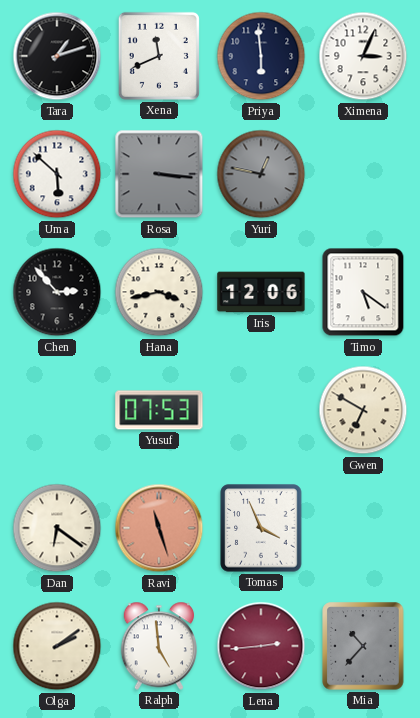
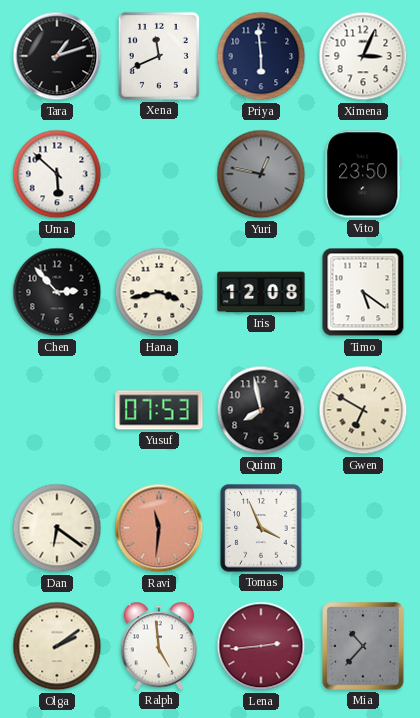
Rosa: 3:16 -> none (159, 174)
Vito: none -> 23:50 (363, 174)
Iris: 12:06 -> 12:08 (261, 292)
Quinn: none -> 7:58 (261, 410)
Ravi: 11:27 -> 11:31 (159, 528)
